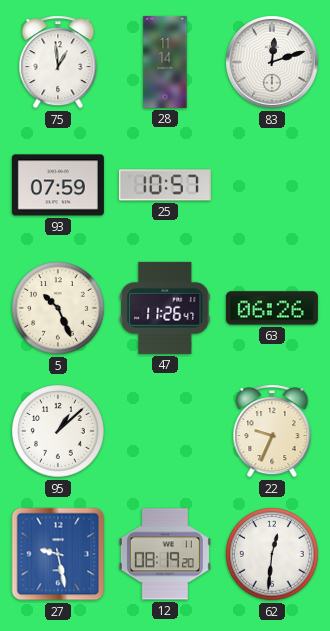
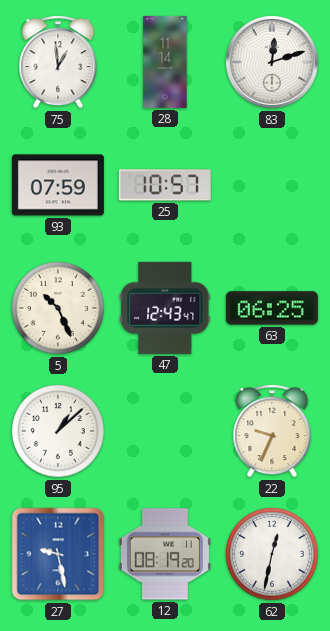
47: 11:26 -> 12:43 (166, 308)
63: 06:26 -> 06:25 (272, 308)
62: 12:31 -> 12:32 (272, 554)
